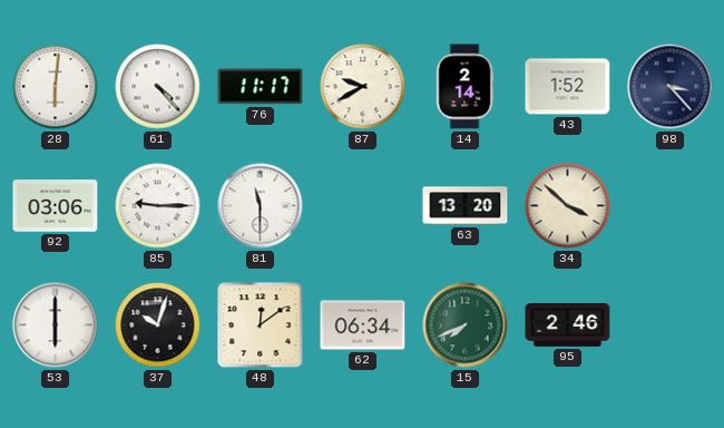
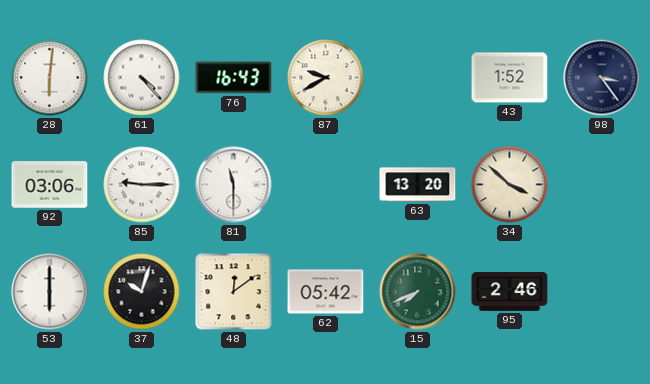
76: 11:17 -> 16:43 (234, 78)
14: 2:14 -> none (464, 87)
98: 3:23 -> 3:24 (602, 78)
62: 06:34 -> 05:42 (326, 292)
